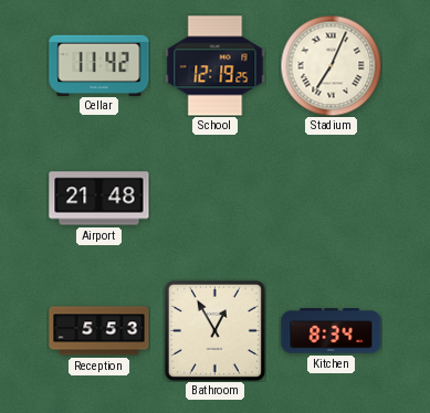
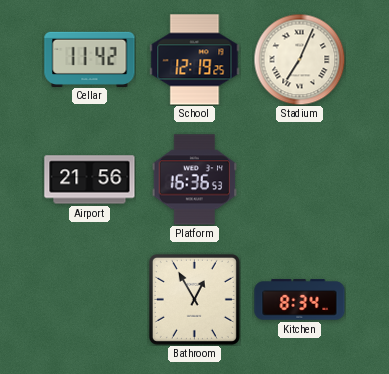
Airport: 21:48 -> 21:56 (90, 180)
Platform: none -> 16:36 (195, 180)
Reception: 5:53 -> none (99, 331)
